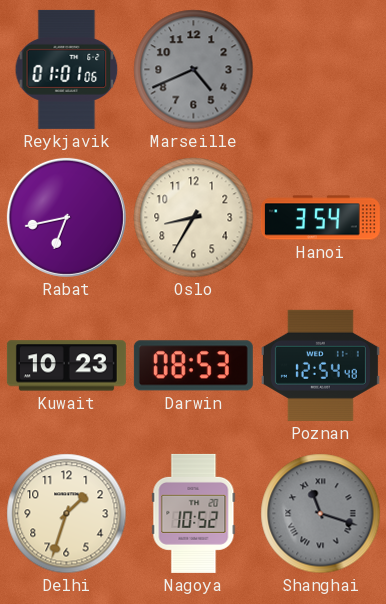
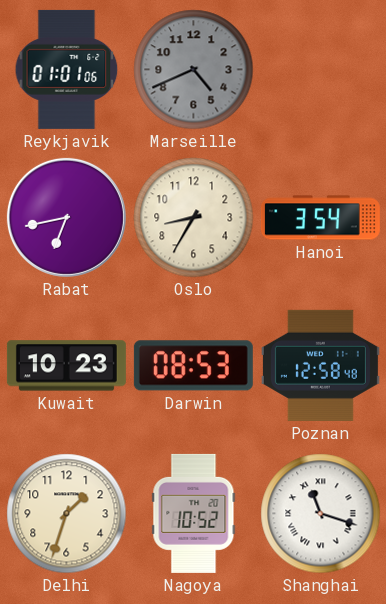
Poznan: 12:54 -> 12:58 (320, 365)
Shanghai dial: grey -> white (321, 514)
